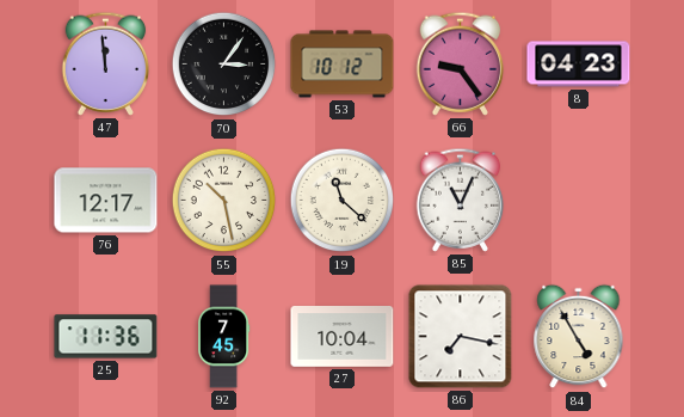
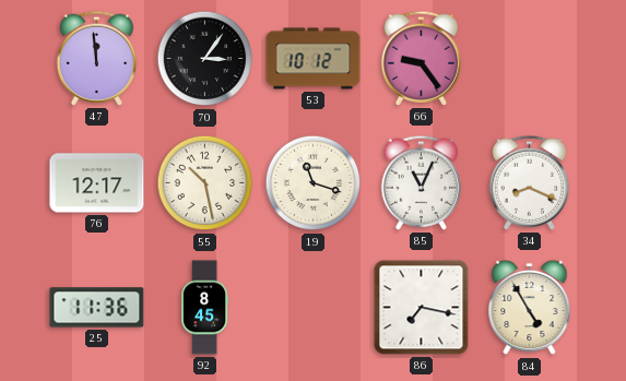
8: 04:23 -> none (579, 65)
19: 11:22 -> 11:18 (314, 183)
34: none -> 8:19 (530, 182)
92: 7:45 -> 8:45 (205, 308)
27: 10:04 -> none (343, 337)
